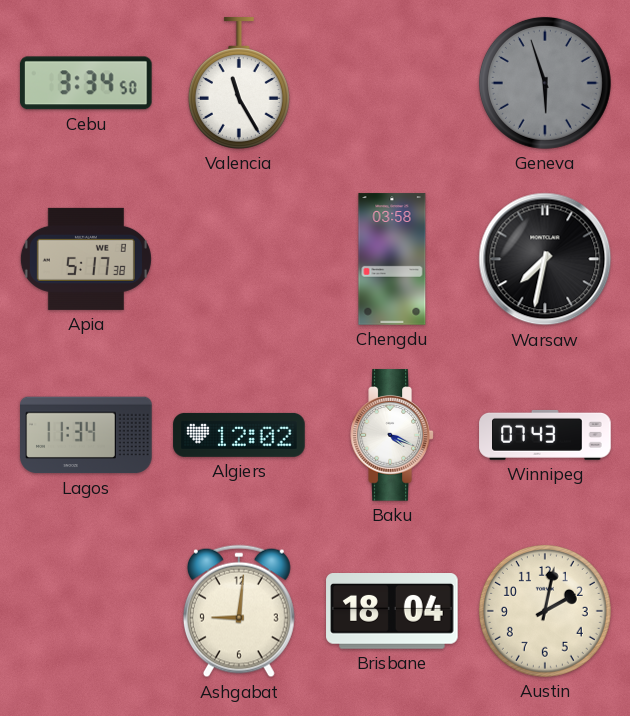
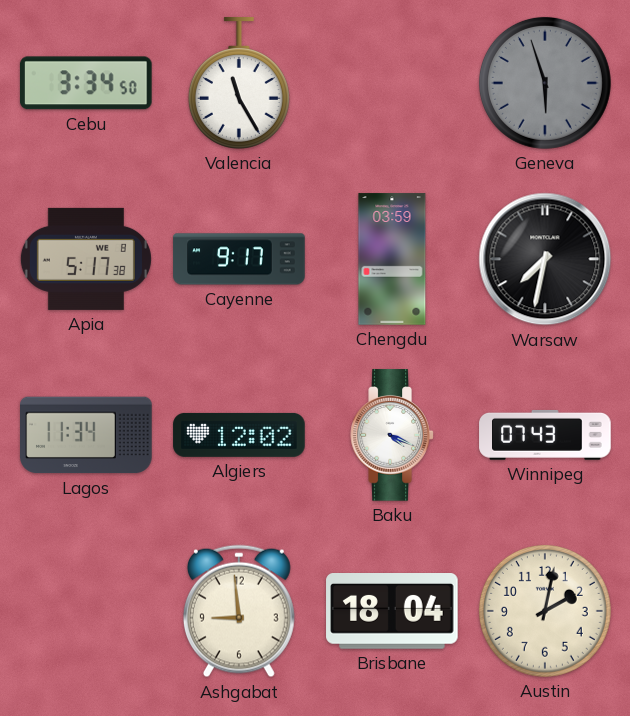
Cayenne: none -> 9:17 (239, 259)
Chengdu: 03:58 -> 03:59 (392, 259)
Ashgabat: 9:01 -> 8:59 (239, 611)
